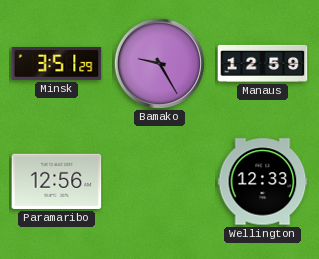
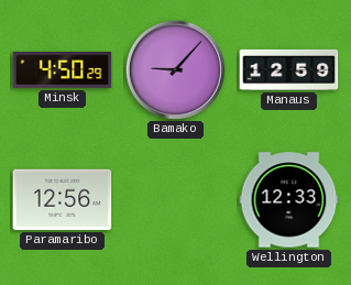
Minsk: 3:51 -> 4:50 (63, 70)
Bamako: 9:25 -> 9:07 (175, 69)
